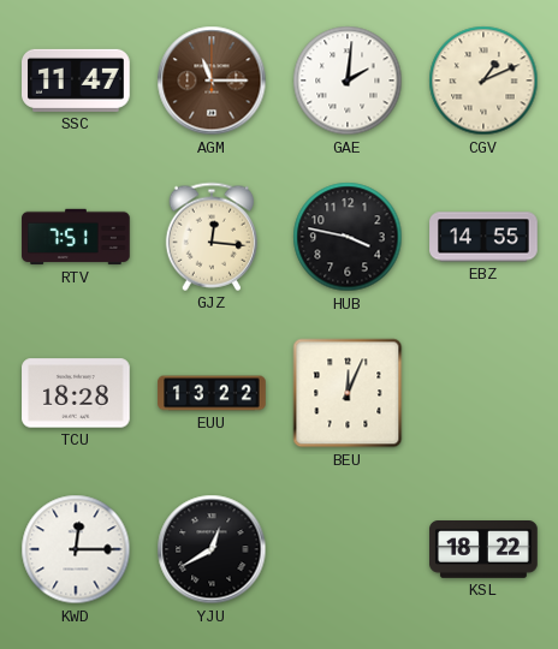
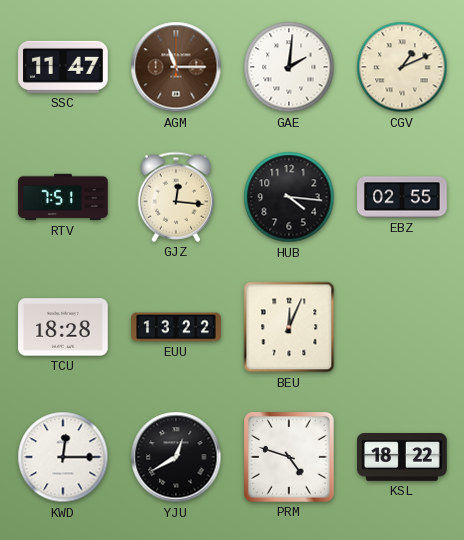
HUB: 3:47 -> 4:16 (289, 197)
EBZ: 14:55 -> 02:55 (402, 197)
PRM: none -> 4:48 (290, 458)
